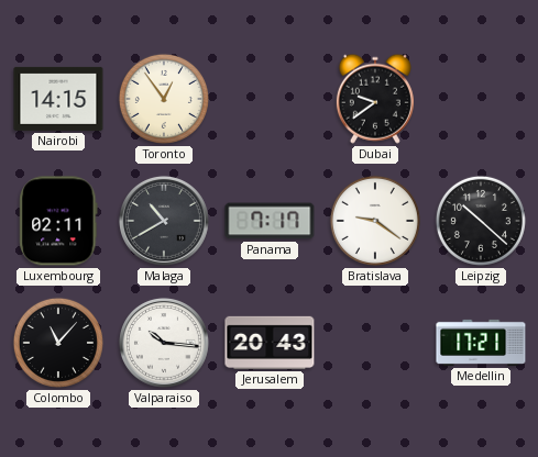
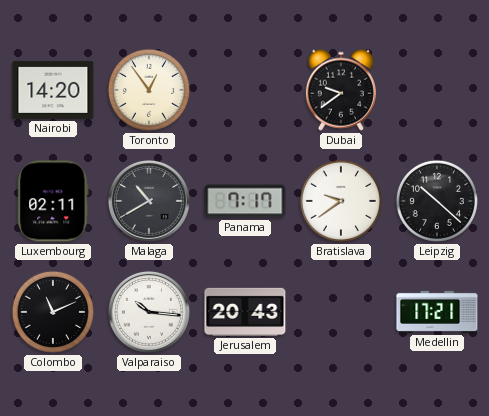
Nairobi: 14:15 -> 14:20 (53, 90)
Bratislava: 9:21 -> 9:39 (341, 201)
Colombo: 11:07 -> 11:11 (53, 312)
